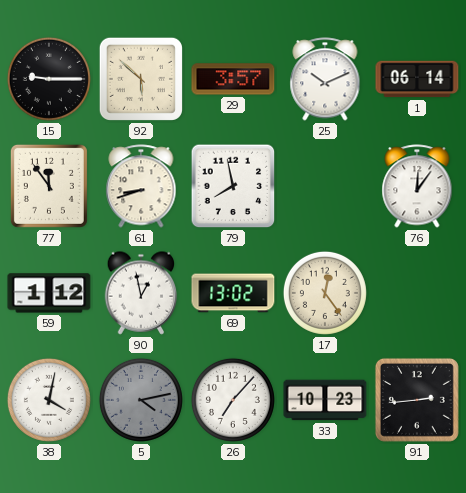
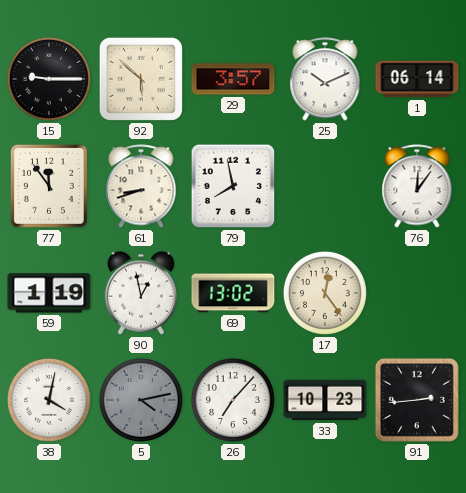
59: 1:12 -> 1:19 (49, 293)
